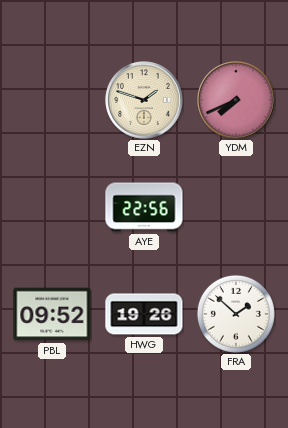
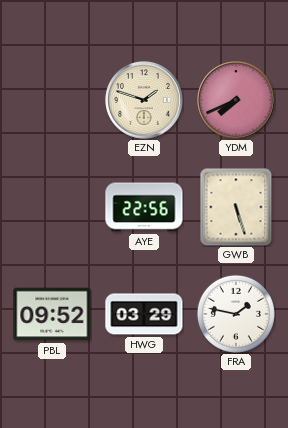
GWB: none -> 5:27 (236, 207)
HWG: 19:26 -> 03:29 (144, 314)
FRA: 1:52 -> 1:47 (236, 314)
